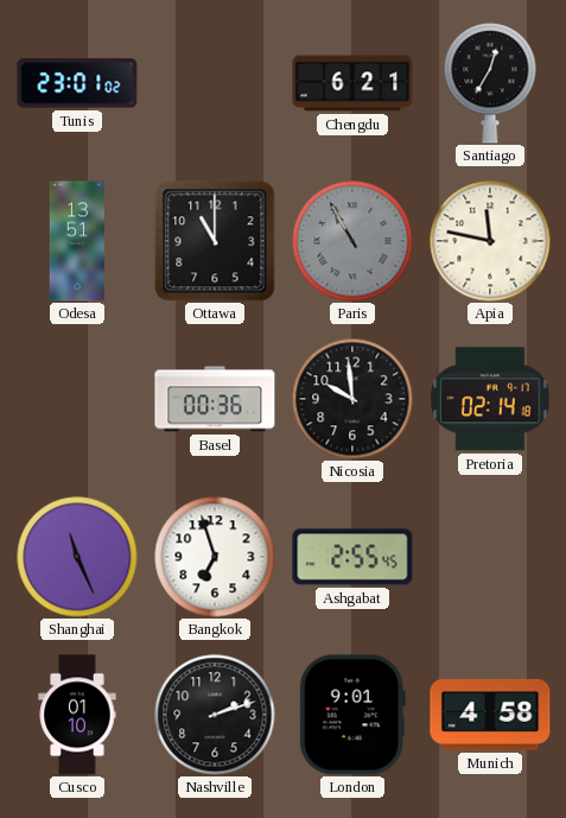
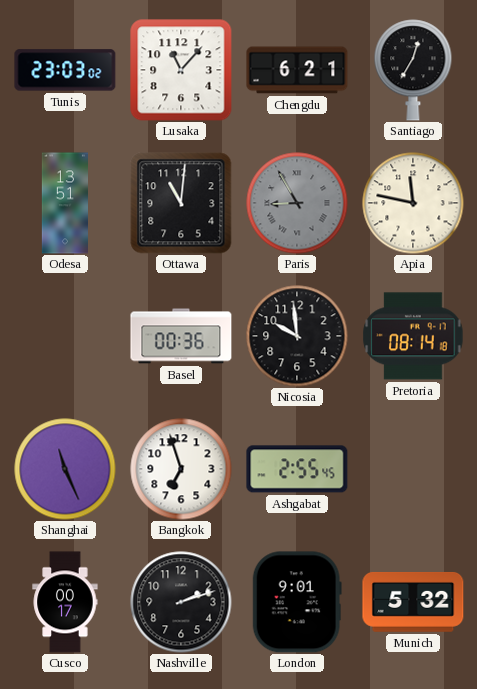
Tunis: 23:01 -> 23:03 (65, 70)
Lusaka: none -> 11:07 (181, 70)
Ottawa: 11:00 -> 11:01 (181, 203)
Paris: 10:55 -> 8:55 (297, 203)
Pretoria: 02:14 -> 08:14 (413, 336)
Cusco: 01:10 -> 00:17 (65, 602)
Munich: 4:58 -> 5:32 (413, 602)
